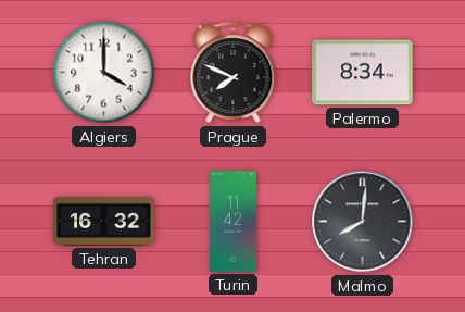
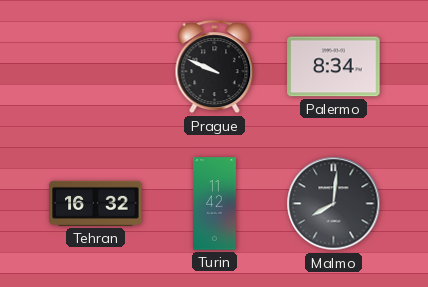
Algiers: 4:00 -> none (104, 73)
Prague: 7:49 -> 9:49 (215, 67)
